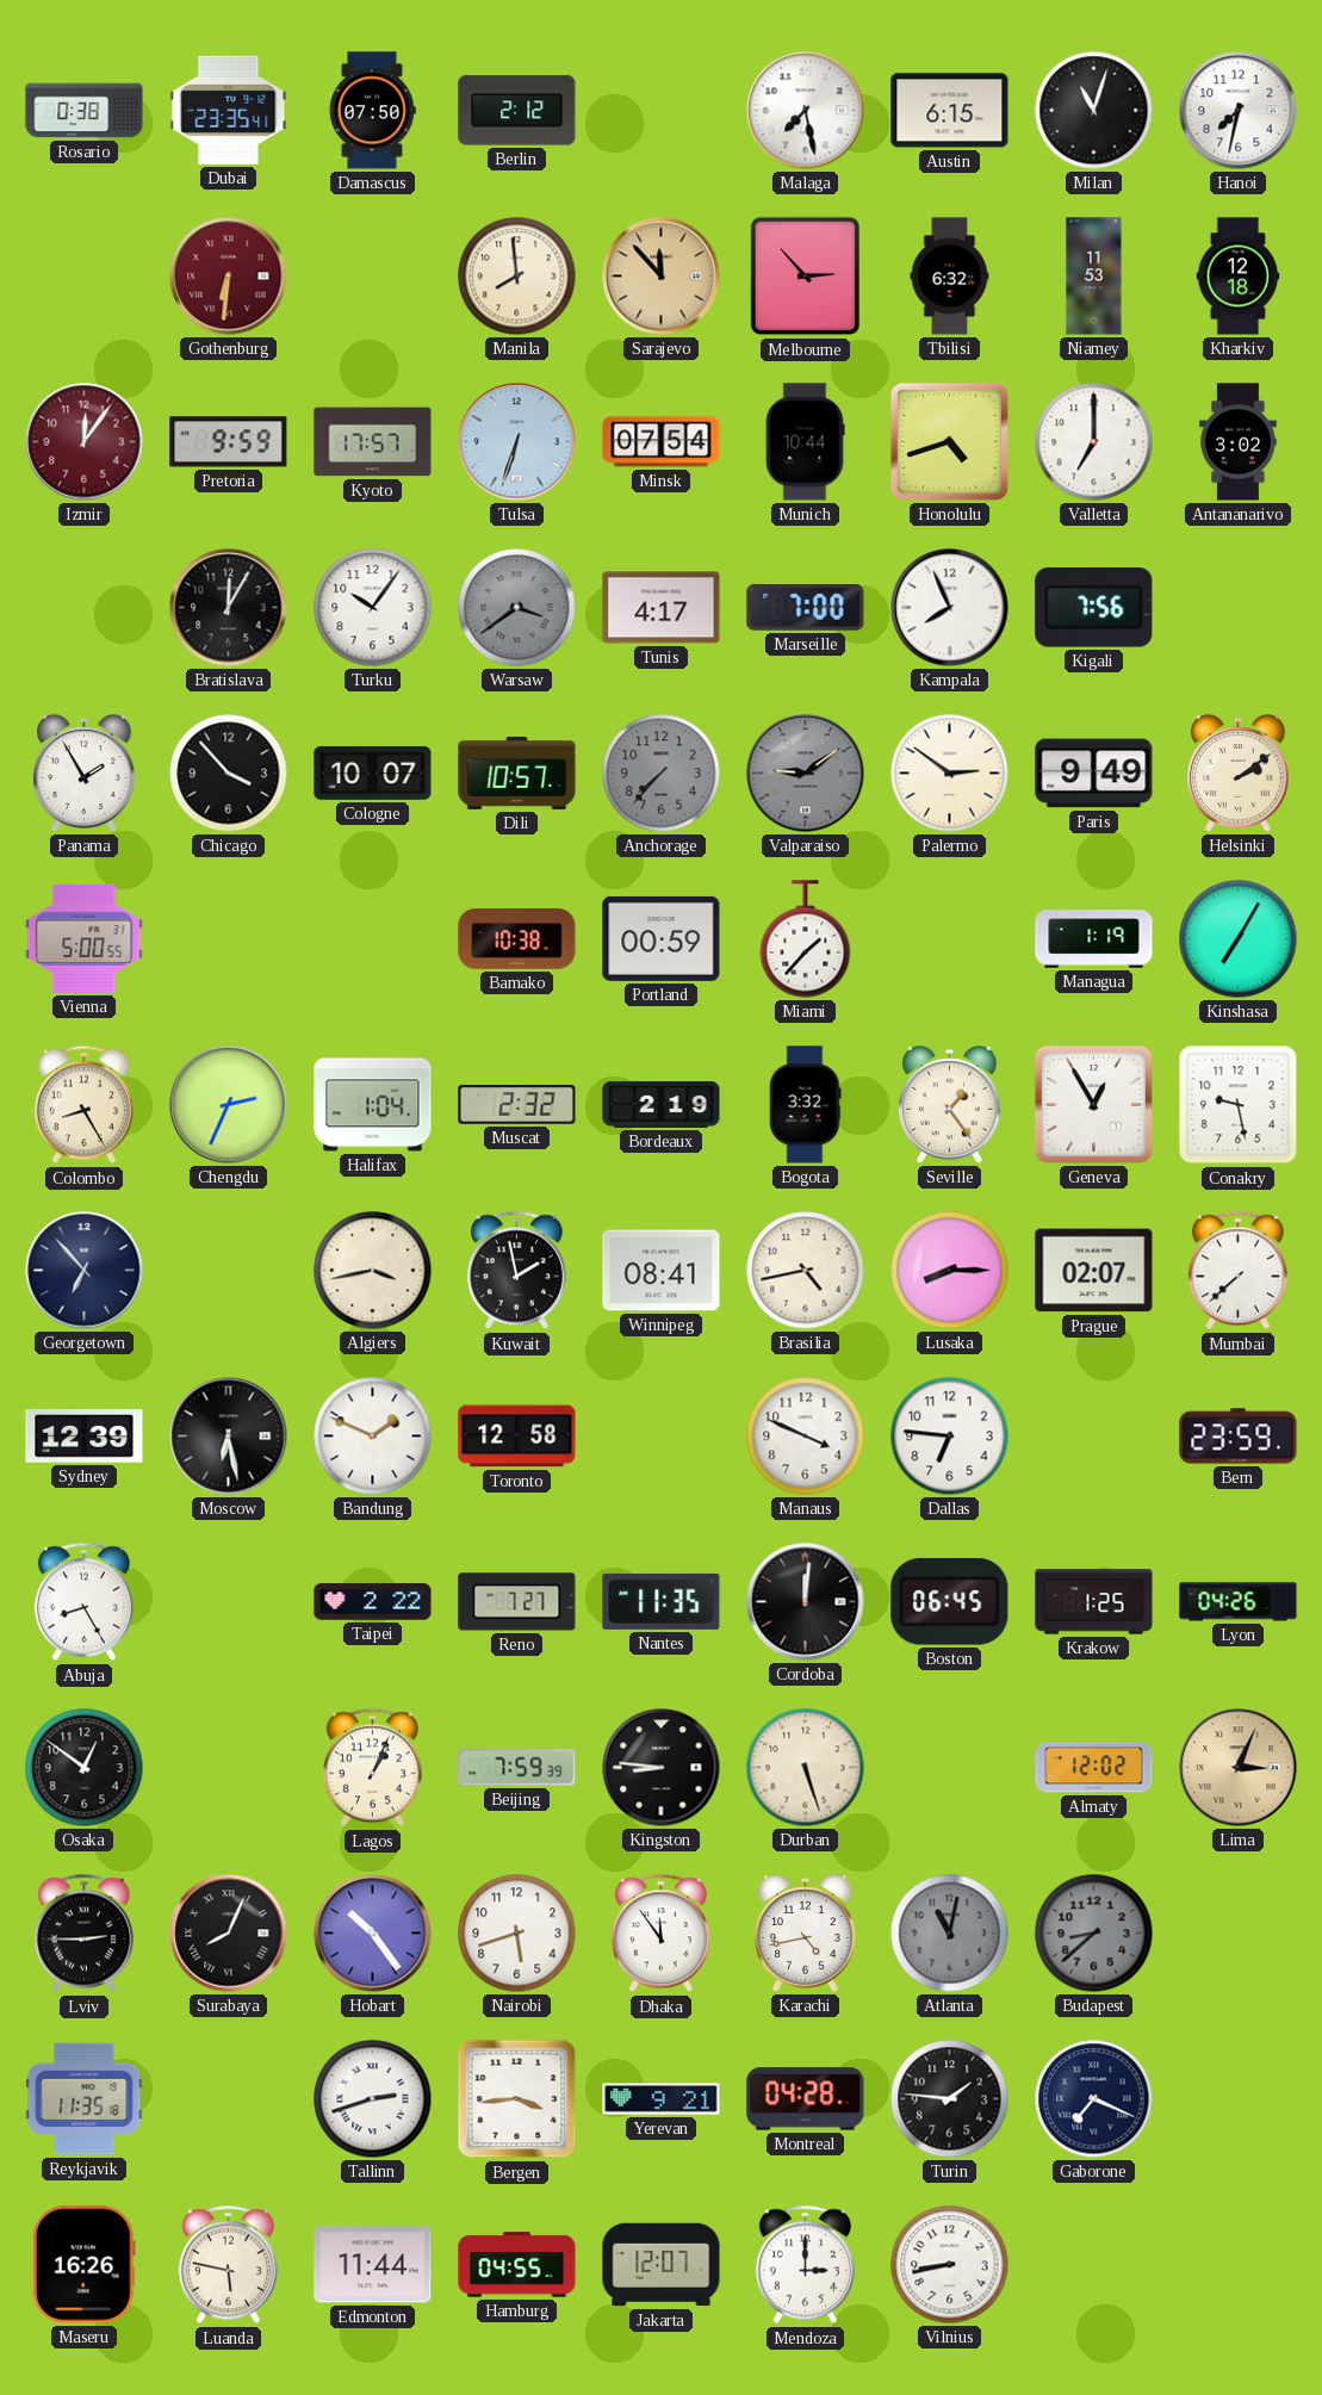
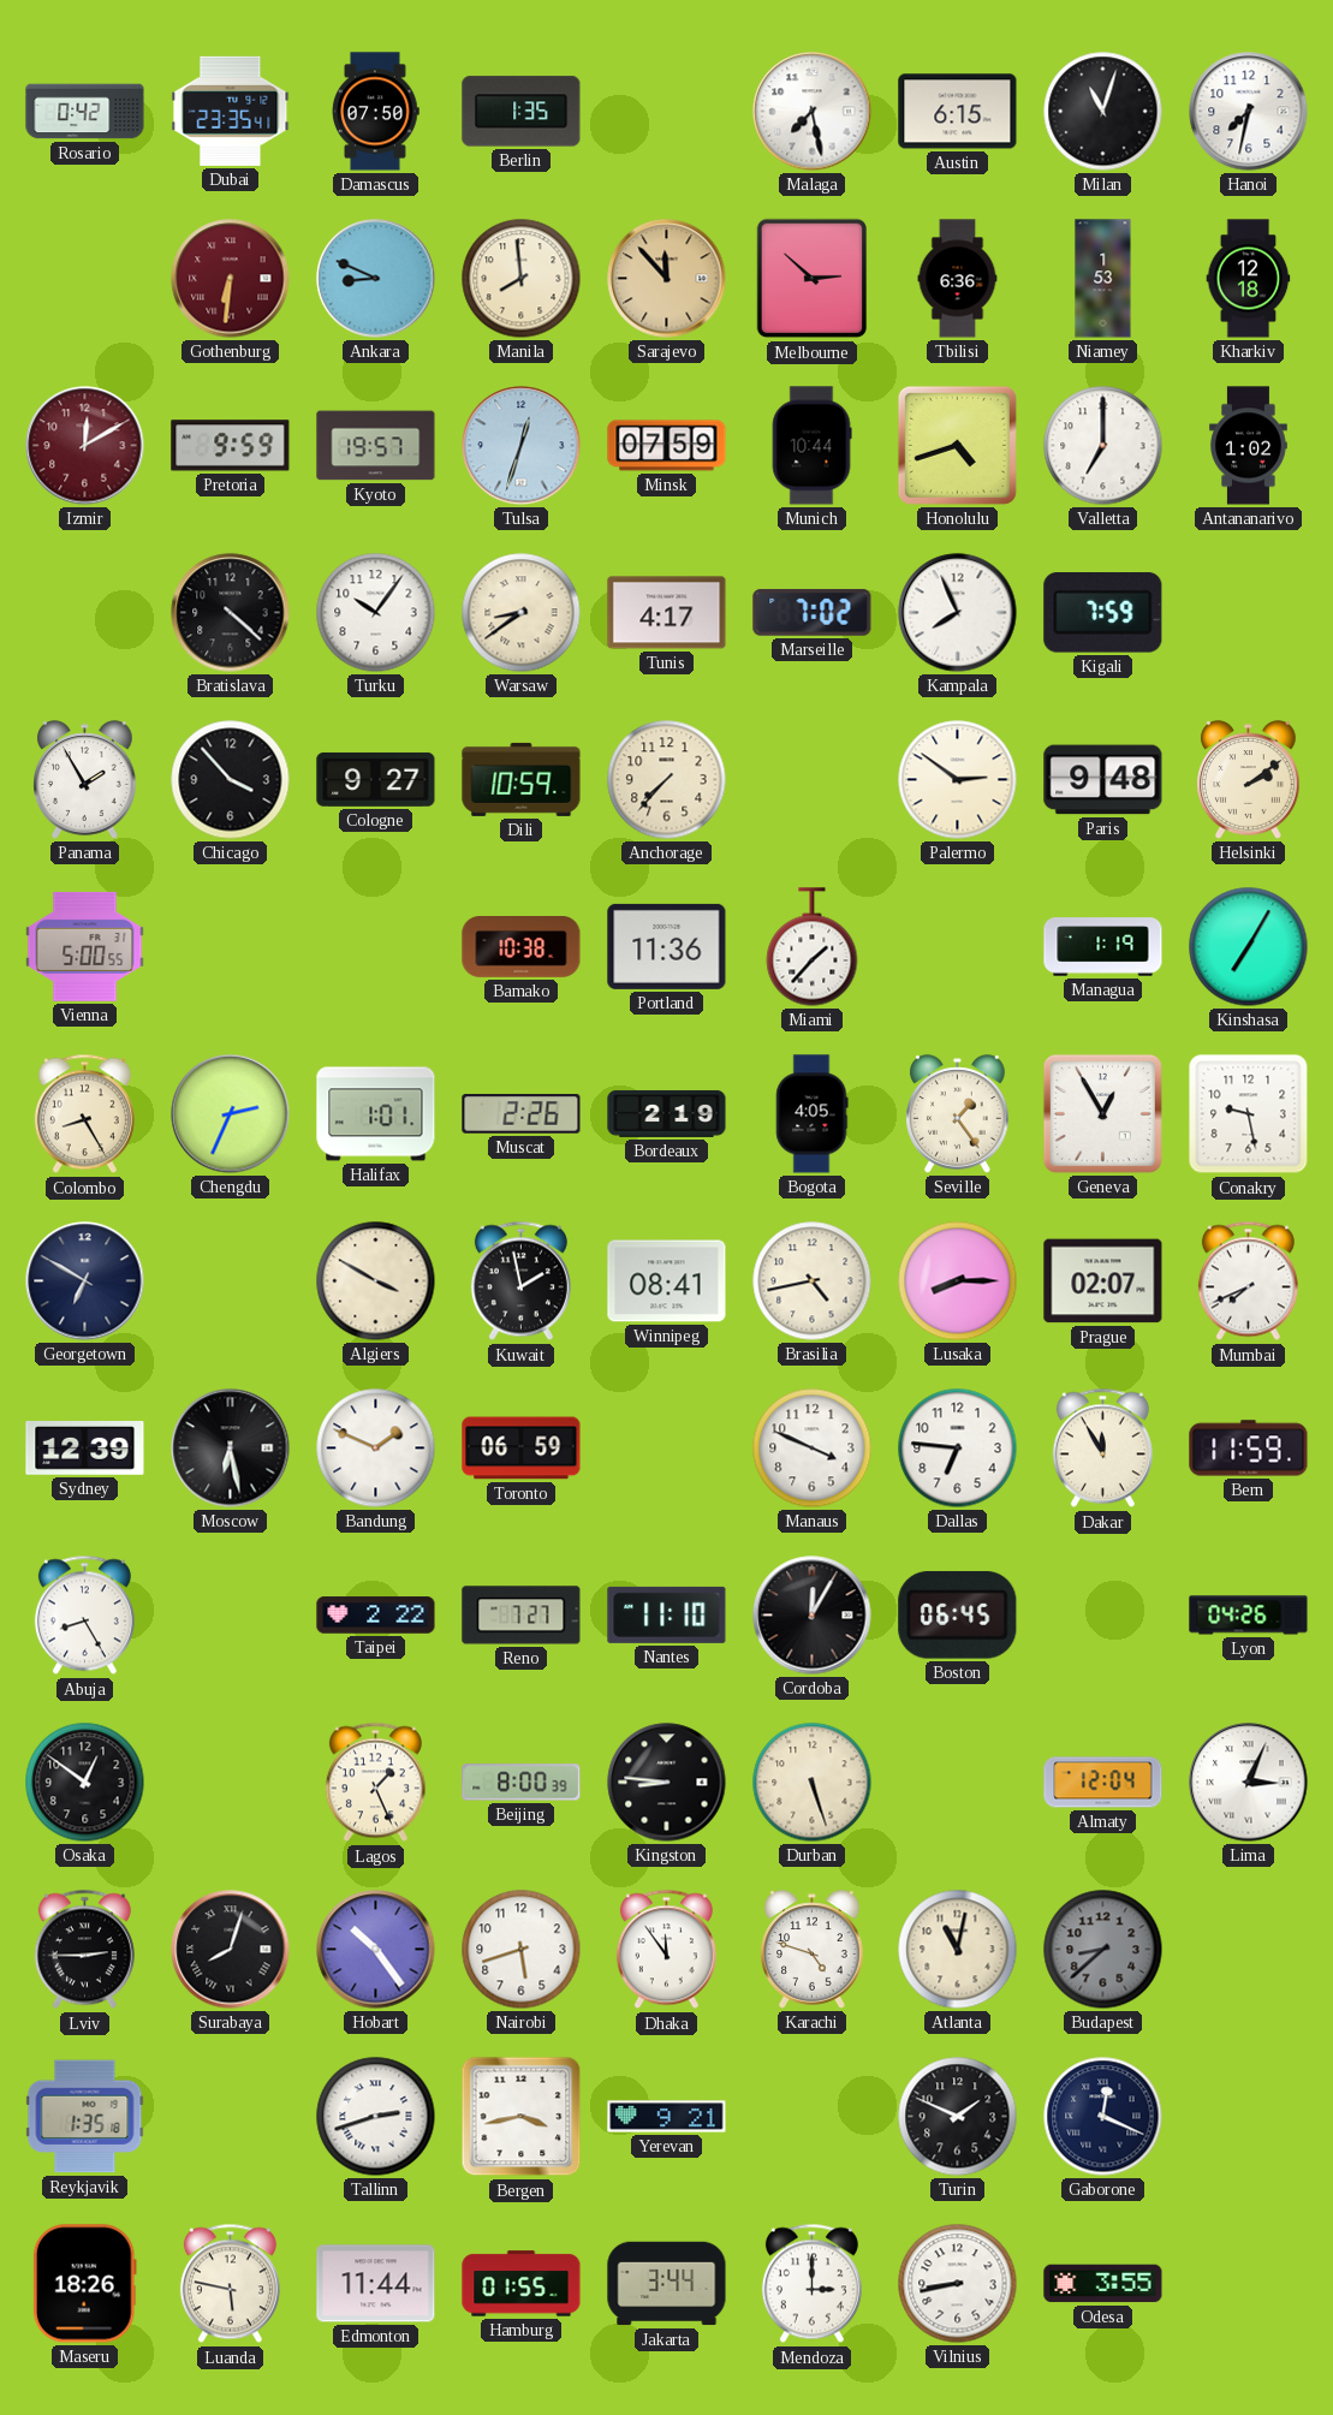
Rosario: 0:38 -> 0:42 (85, 112)
Berlin: 2:12 -> 1:35 (522, 112)
Ankara: none -> 8:49 (376, 279)
Melbourne: 2:53 -> 2:52 (813, 279)
Tbilisi: 6:32 -> 6:36 (958, 279)
Niamey: 11:53 -> 1:53 (1103, 279)
Izmir: 12:06 -> 12:10 (85, 446)
Kyoto: 17:57 -> 19:57 (376, 446)
Tulsa: 6:33 -> 12:33 (522, 446)
Minsk: 07:54 -> 07:59 (667, 446)
Antananarivo: 3:02 -> 1:02 (1249, 446)
Bratislava: 12:05 -> 4:22 (231, 613)
Warsaw: 3:39 -> 8:39 (522, 613)
Warsaw dial: grey -> cream (522, 613)
Marseille: 7:00 -> 7:02 (813, 612)
Kigali: 7:56 -> 7:59 (1103, 613)
Cologne: 10:07 -> 9:27 (376, 779)
Dili: 10:57 -> 10:59 (522, 779)
Anchorage dial: grey -> cream (667, 780)
Valparaiso: 9:09 -> none (806, 774)
Paris: 9:49 -> 9:48 (1103, 780)
Portland: 00:59 -> 11:36 (667, 946)
Halifax: 1:04 -> 1:01 (376, 1114)
Muscat: 2:32 -> 2:26 (522, 1114)
Bogota: 3:32 -> 4:05 (811, 1114)
Georgetown: 6:53 -> 6:50 (85, 1281)
Algiers: 3:43 -> 3:50 (376, 1281)
Mumbai: 7:38 -> 7:41 (1248, 1281)
Toronto: 12:58 -> 06:59 (522, 1449)
Dakar: none -> 11:55 (1102, 1449)
Bern: 23:59 -> 11:59 (1249, 1449)
Nantes: 11:35 -> 11:10 (667, 1614)
Cordoba: 12:01 -> 12:05 (813, 1616)
Krakow: 1:25 -> none (1094, 1602)
Lagos: 1:04 -> 1:26 (375, 1783)
Beijing: 7:59 -> 8:00 (522, 1783)
Almaty: 12:02 -> 12:04 (1103, 1783)
Lima dial: champagne -> white (1249, 1783)
Surabaya: 8:04 -> 8:03 (231, 1950)
Karachi: 4:43 -> 4:48 (813, 1950)
Atlanta dial: grey -> cream (958, 1950)
Reykjavik: 11:35 -> 1:35 (85, 2117)
Bergen: 3:44 -> 3:43 (522, 2117)
Montreal: 04:28 -> none (806, 2099)
Turin: 1:46 -> 1:49 (958, 2117)
Gaborone: 7:19 -> 12:19 (1103, 2117)
Maseru: 16:26 -> 18:26 (84, 2284)
Hamburg: 04:55 -> 01:55 (522, 2284)
Jakarta: 12:07 -> 3:44 (667, 2284)
Odesa: none -> 3:55 (1103, 2284)
